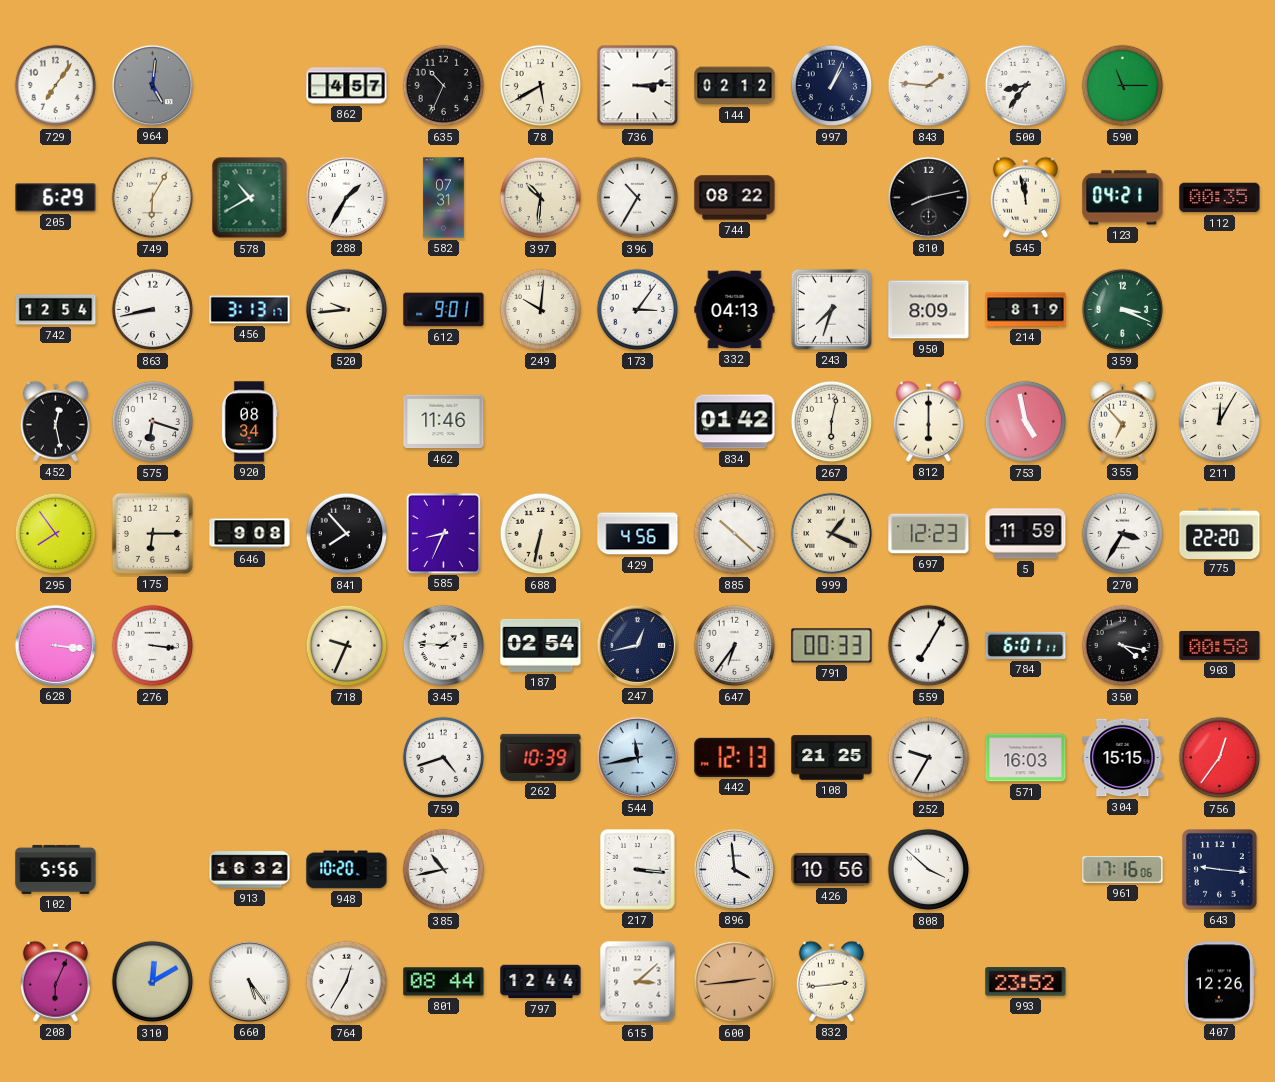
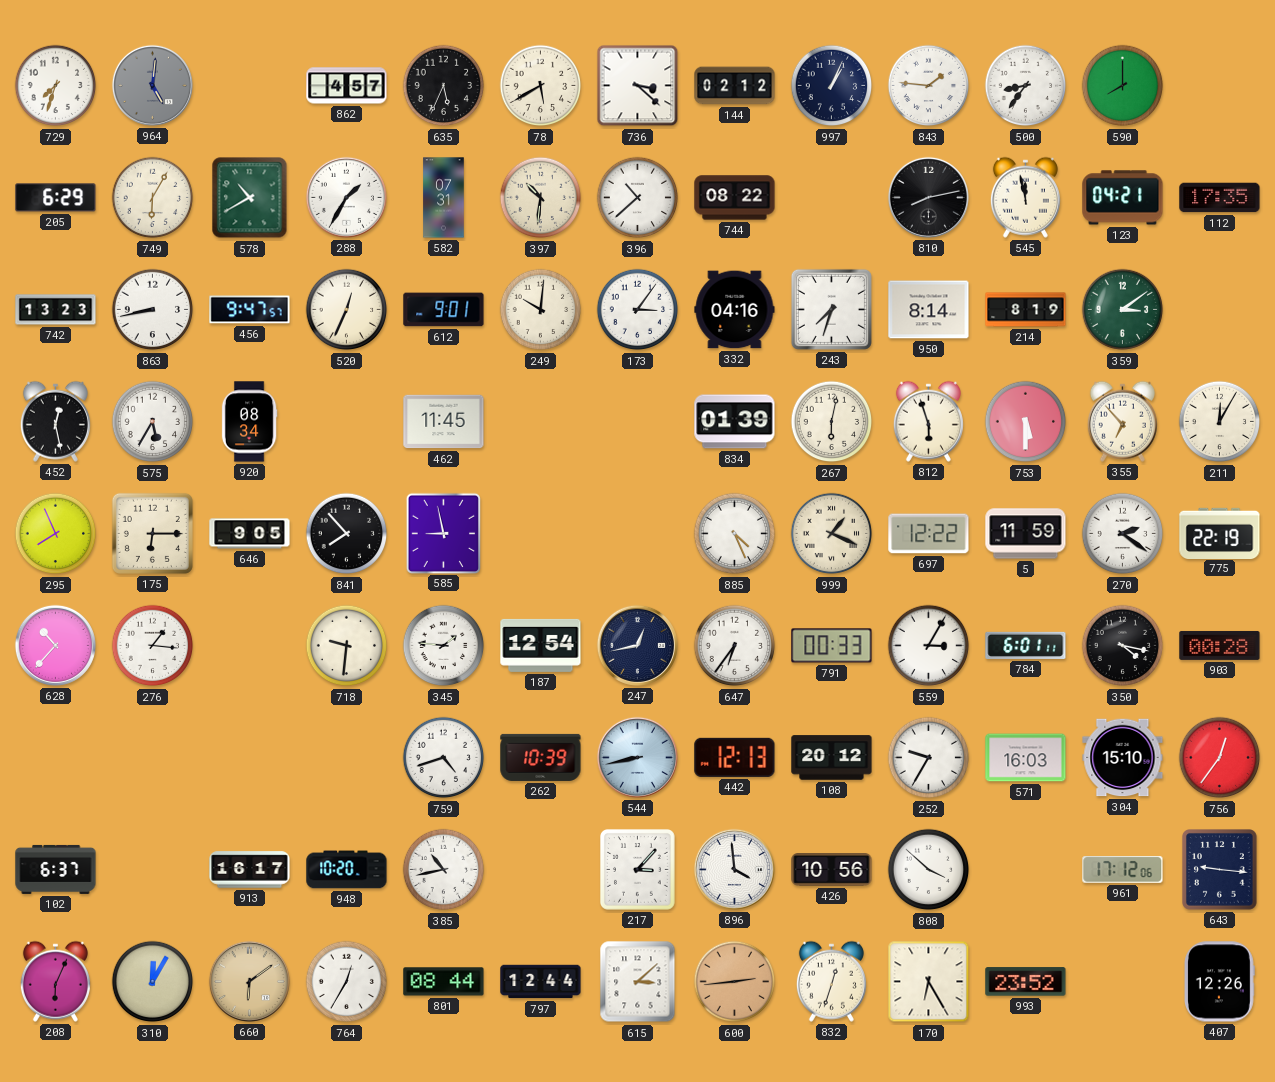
729: 7:06 -> 7:33 (56, 86)
635: 10:34 -> 5:34 (444, 86)
736: 3:14 -> 3:22 (638, 86)
590: 11:15 -> 8:00 (1123, 86)
396: 10:35 -> 10:38 (638, 198)
112: 00:35 -> 17:35 (1220, 198)
742: 12:54 -> 13:23 (56, 310)
456: 3:13 -> 9:47 (250, 310)
520: 9:44 -> 12:34 (347, 310)
332: 04:13 -> 04:16 (735, 310)
950: 8:09 -> 8:14 (929, 310)
359: 3:19 -> 3:09 (1123, 310)
575: 6:18 -> 5:35 (153, 422)
462: 11:46 -> 11:45 (444, 422)
834: 01:42 -> 01:39 (735, 422)
812: 6:00 -> 5:57 (928, 421)
753: 4:58 -> 5:30 (1026, 422)
295: 7:54 -> 7:56 (56, 534)
646: 9:08 -> 9:05 (250, 534)
585: 8:34 -> 8:58 (443, 533)
688: 6:32 -> none (541, 534)
429: 4:56 -> none (638, 534)
885: 10:22 -> 4:26 (735, 534)
697: 12:23 -> 12:22 (929, 534)
270: 3:35 -> 2:21 (1123, 534)
775: 22:20 -> 22:19 (1220, 533)
628: 3:16 -> 10:37 (55, 645)
276: 3:16 -> 1:16 (153, 646)
718: 9:34 -> 9:31 (347, 646)
187: 02:54 -> 12:54 (541, 645)
559: 7:05 -> 3:05 (929, 646)
903: 00:58 -> 00:28 (1220, 645)
544: 11:43 -> 8:43 (637, 757)
108: 21:25 -> 20:12 (832, 758)
304: 15:15 -> 15:10 (1123, 758)
102: 5:56 -> 6:37 (56, 869)
913: 16:32 -> 16:17 (250, 870)
217: 3:16 -> 3:07 (638, 870)
961: 17:16 -> 17:12 (1123, 870)
310: 12:10 -> 12:05 (153, 982)
660: 5:24 -> 6:09 (249, 981)
660 dial: white -> champagne (249, 981)
832: 2:44 -> 12:33 (831, 981)
170: none -> 6:25 (929, 982)
